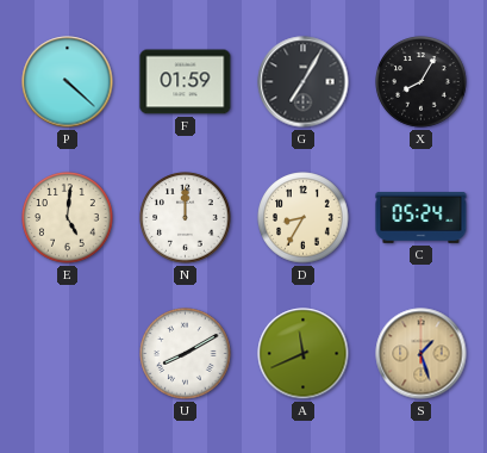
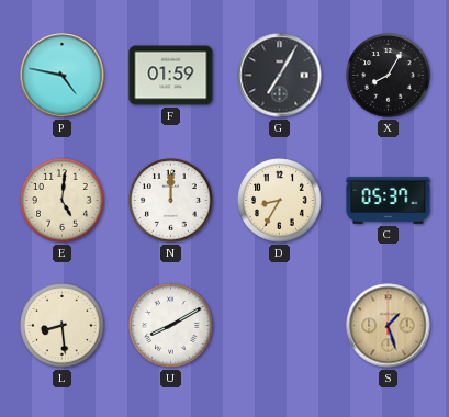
P: 4:22 -> 4:47 (63, 76)
C: 05:24 -> 05:37 (389, 200)
L: none -> 8:29 (63, 326)
A: 11:41 -> none (304, 354)
